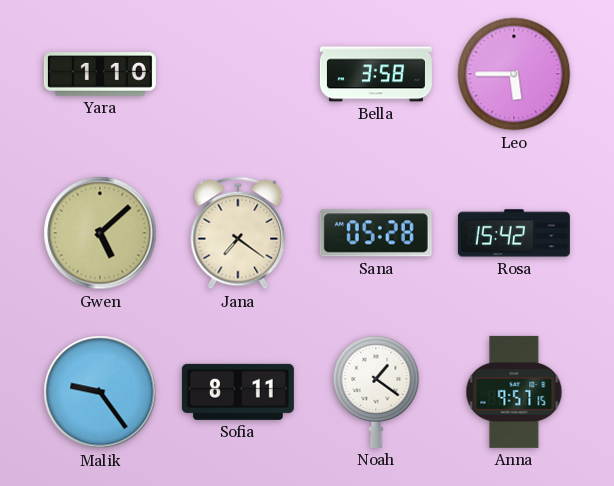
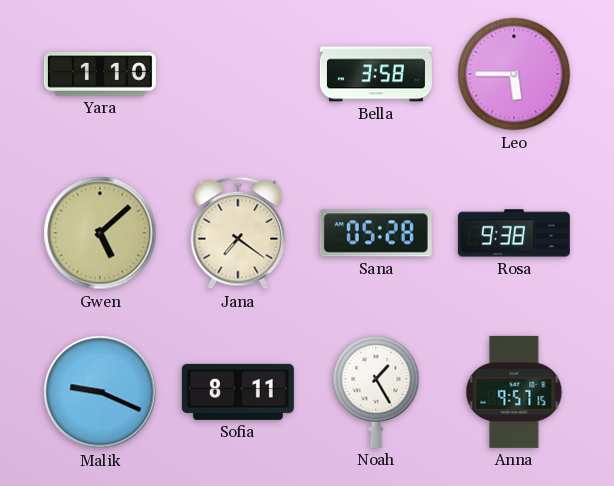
Rosa: 15:42 -> 9:38 (514, 233)
Malik: 9:24 -> 9:19 (100, 392)
Noah: 1:21 -> 1:25 (376, 391)
